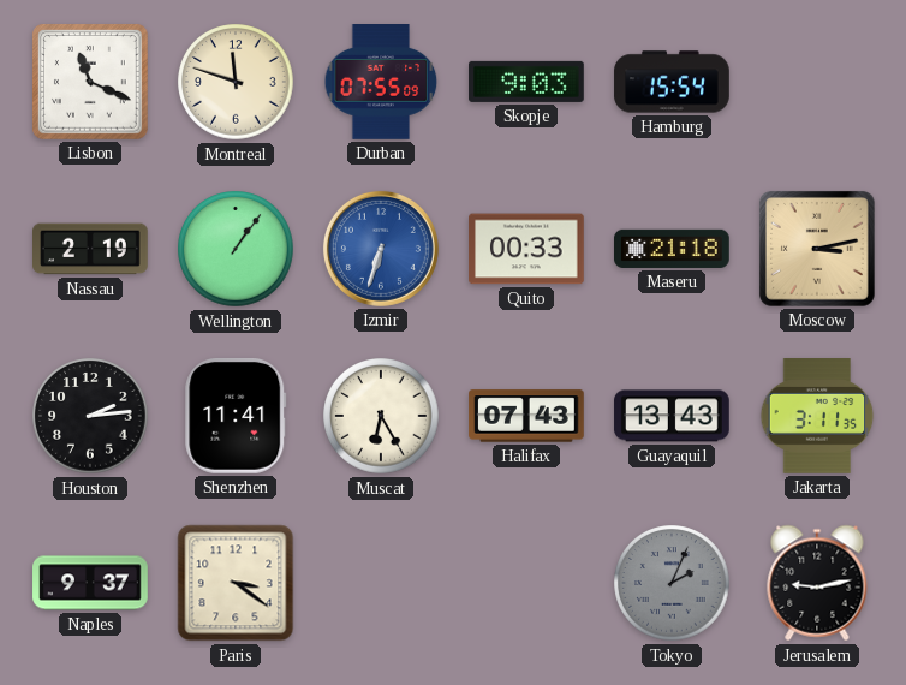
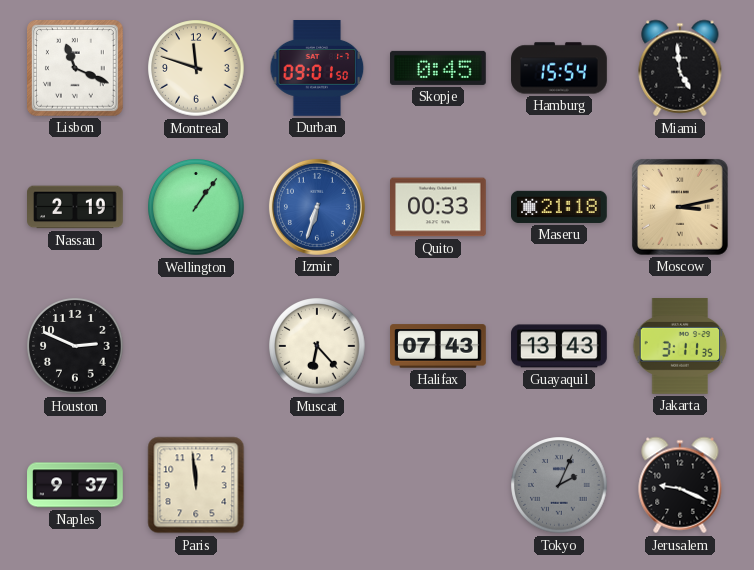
Durban: 07:55 -> 09:01 (317, 69)
Skopje: 9:03 -> 0:45 (439, 68)
Miami: none -> 4:59 (680, 68)
Houston: 2:14 -> 2:49 (75, 346)
Shenzhen: 11:41 -> none (236, 416)
Muscat: 6:25 -> 6:23 (317, 346)
Paris: 3:21 -> 11:59 (196, 485)
Jerusalem: 9:13 -> 9:19 (680, 485)
